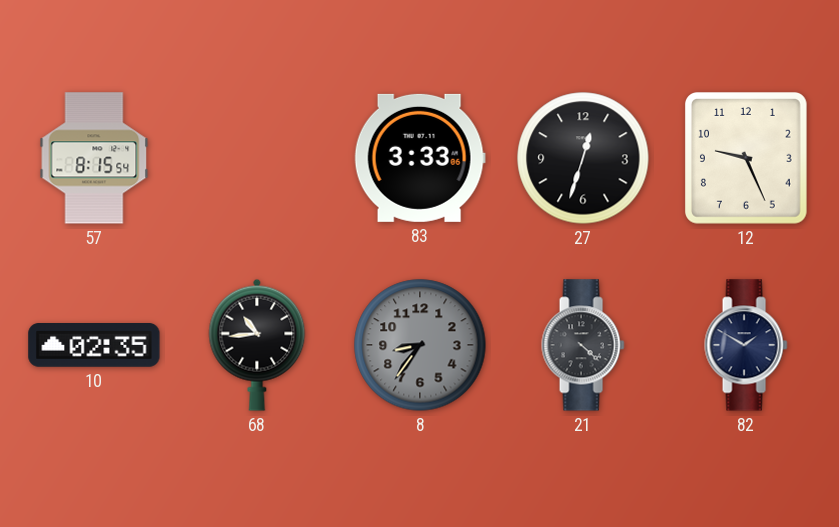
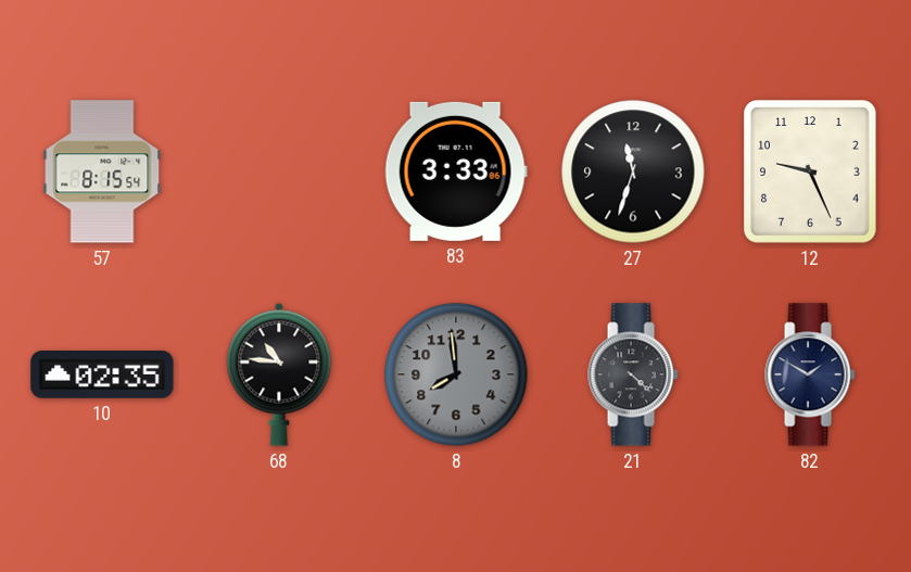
27: 12:33 -> 11:33 (633, 171)
68: 10:44 -> 10:46 (279, 374)
8: 8:36 -> 7:59 (456, 374)
